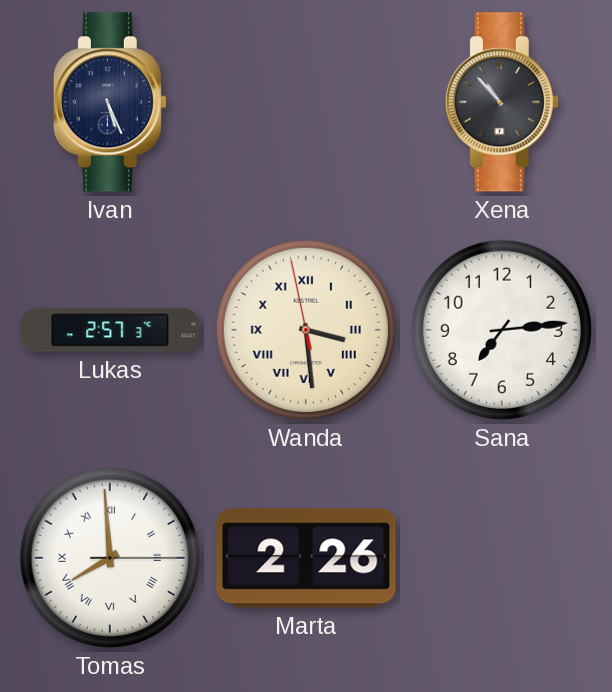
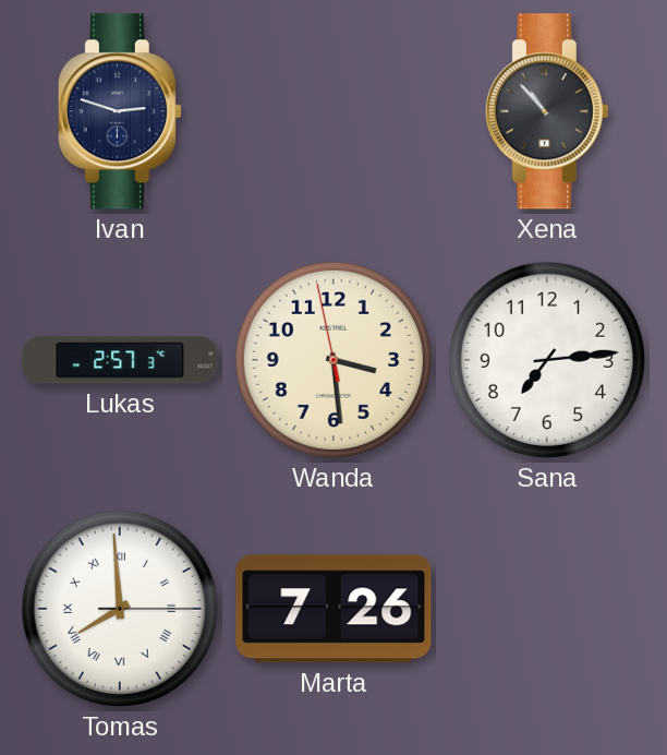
Ivan: 5:26 -> 2:48 (120, 111)
Wanda numerals: Roman -> Arabic (333, 360)
Marta: 2:26 -> 7:26 (333, 609)
